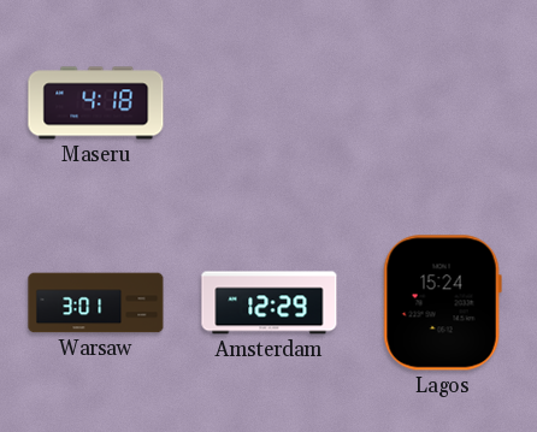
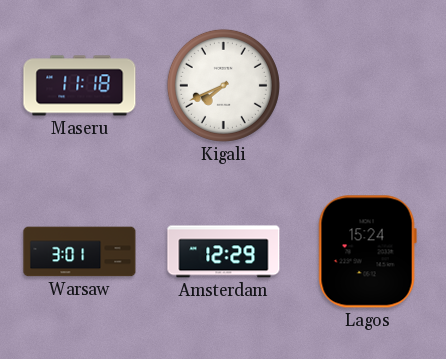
Maseru: 4:18 -> 11:18 (80, 86)
Kigali: none -> 7:41 (223, 85)
